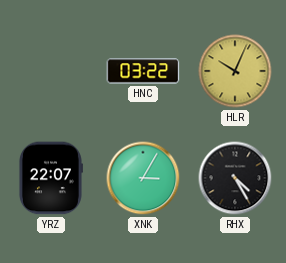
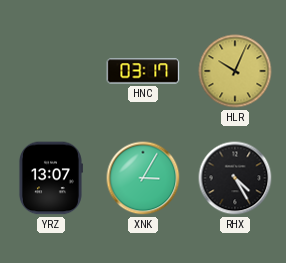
HNC: 03:22 -> 03:17 (143, 71)
YRZ: 22:07 -> 13:07 (50, 178)
